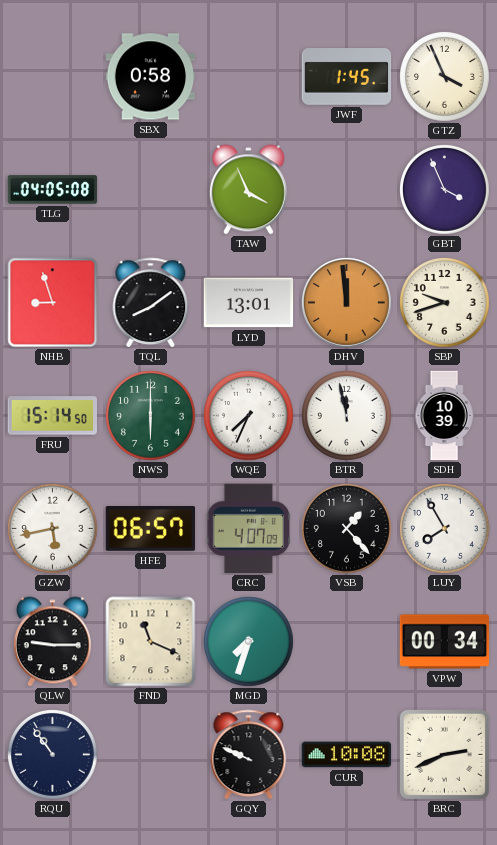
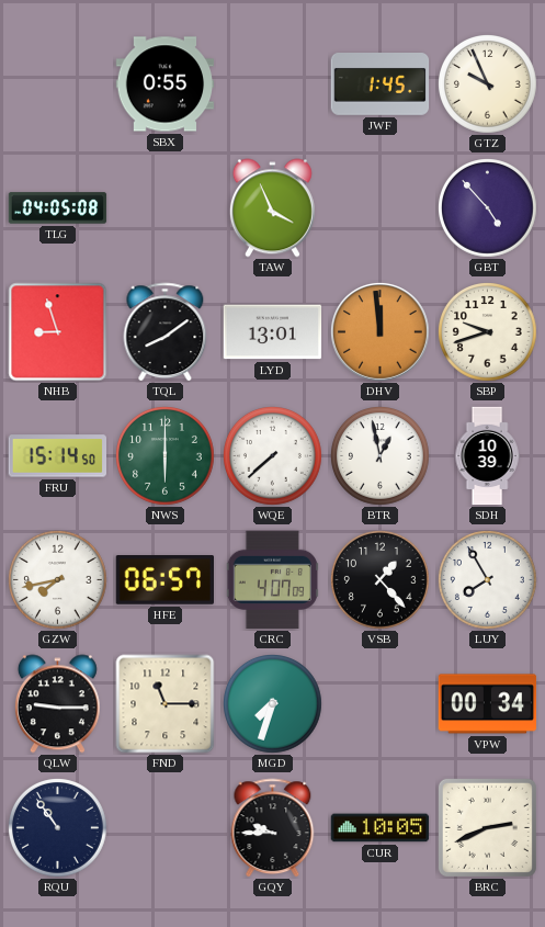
SBX: 0:58 -> 0:55 (166, 84)
GTZ: 3:56 -> 9:56 (488, 84)
GBT: 3:56 -> 4:53 (488, 208)
WQE: 7:34 -> 7:38 (273, 456)
BTR: 11:58 -> 12:58 (381, 456)
GZW: 5:43 -> 7:43 (58, 580)
FND: 11:19 -> 11:15 (166, 704)
GQY: 9:49 -> 9:45 (273, 828)
CUR: 10:08 -> 10:05 (381, 828)
